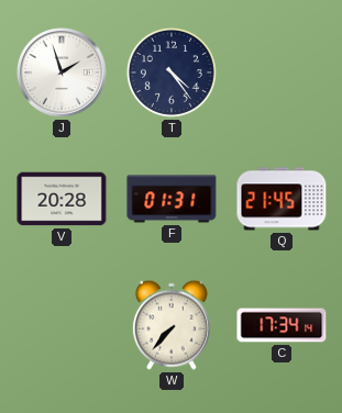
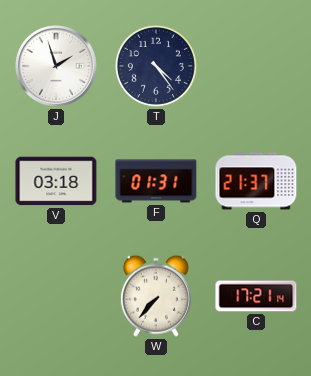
V: 20:28 -> 03:18 (56, 181)
Q: 21:45 -> 21:37 (256, 181)
C: 17:34 -> 17:21 (256, 296)
